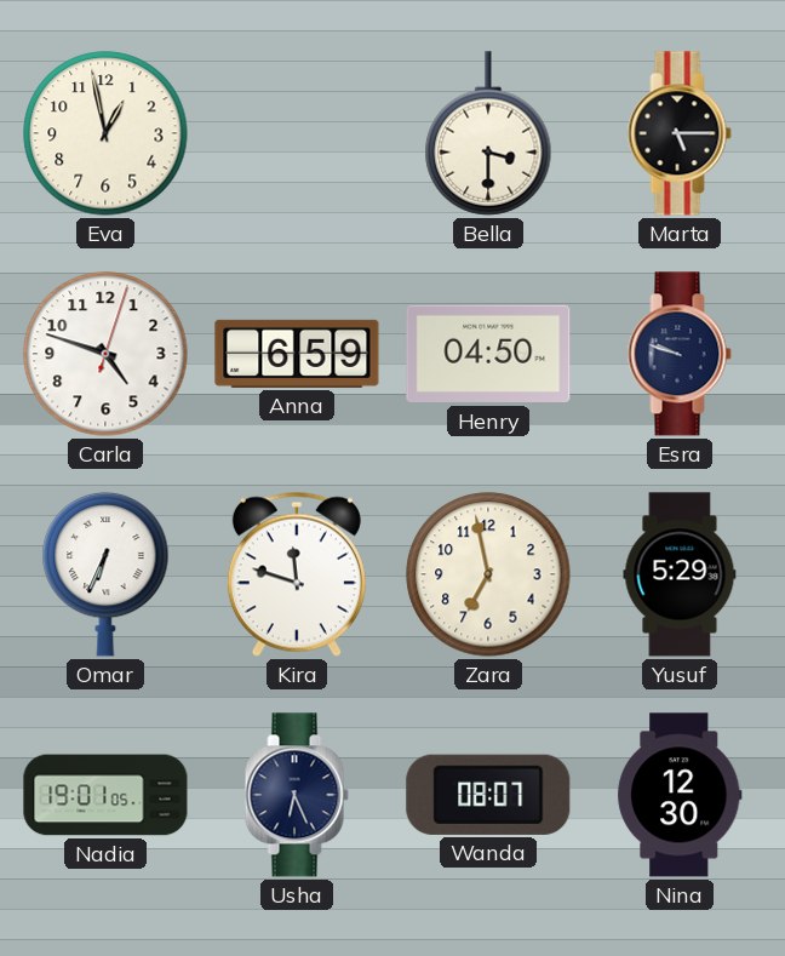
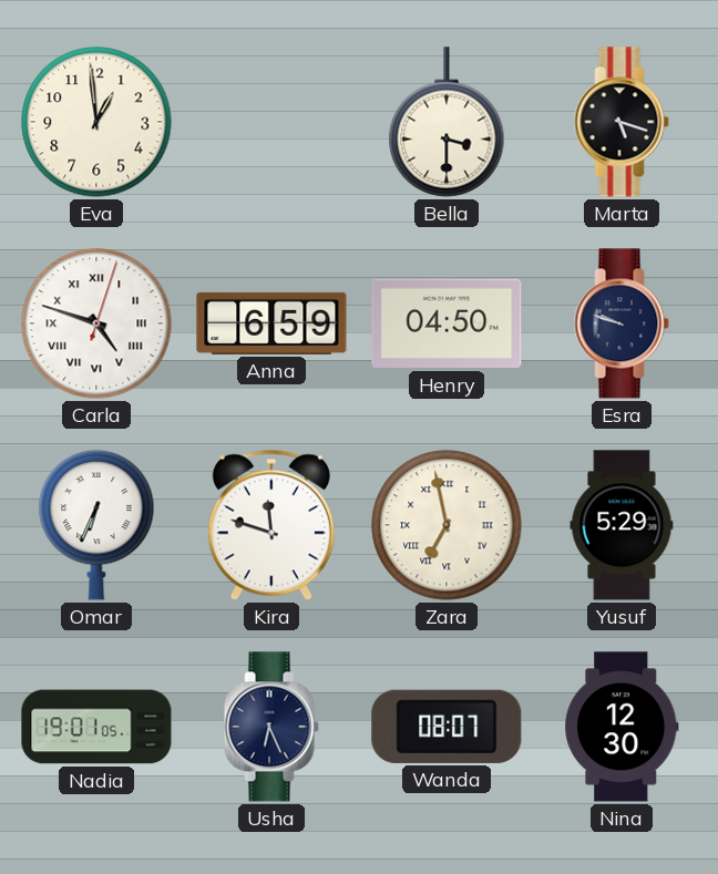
Eva: 12:58 -> 12:59 (96, 122)
Marta: 5:15 -> 5:18 (622, 122)
Carla numerals: Arabic -> Roman (96, 323)
Zara numerals: Arabic -> Roman (447, 525)
